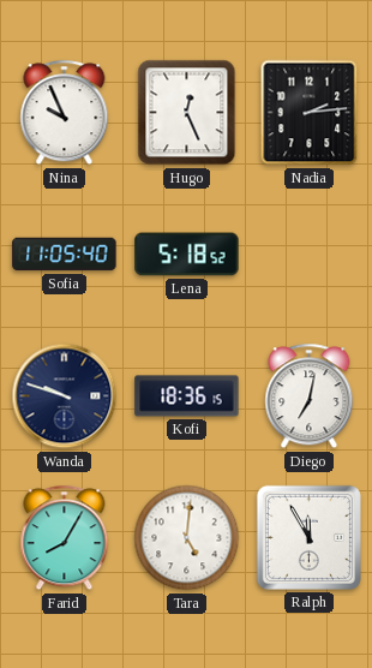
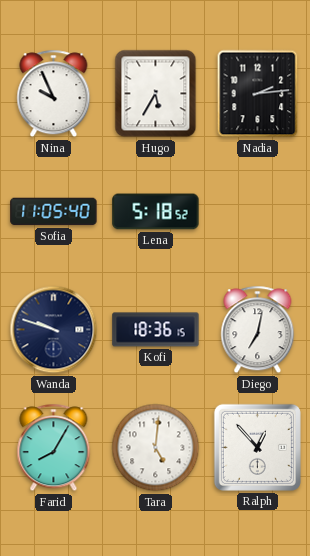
Hugo: 12:26 -> 5:35 (156, 94)
Ralph: 11:55 -> 12:53 (257, 447)
